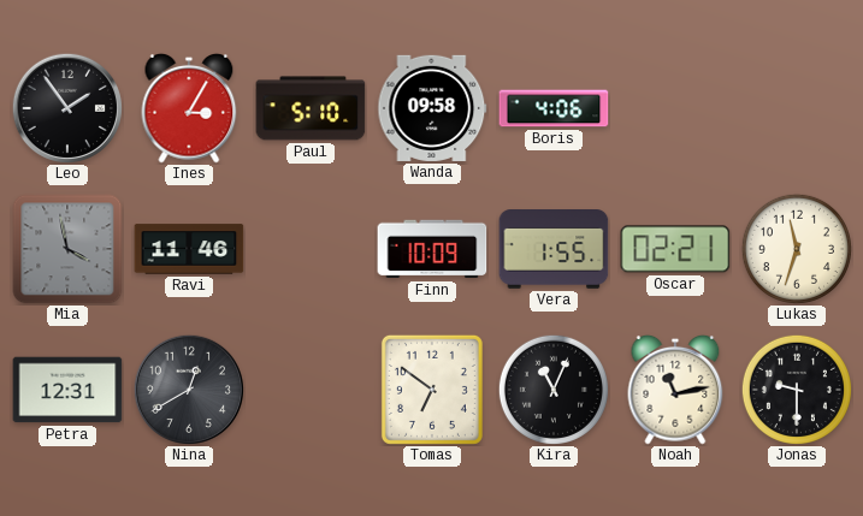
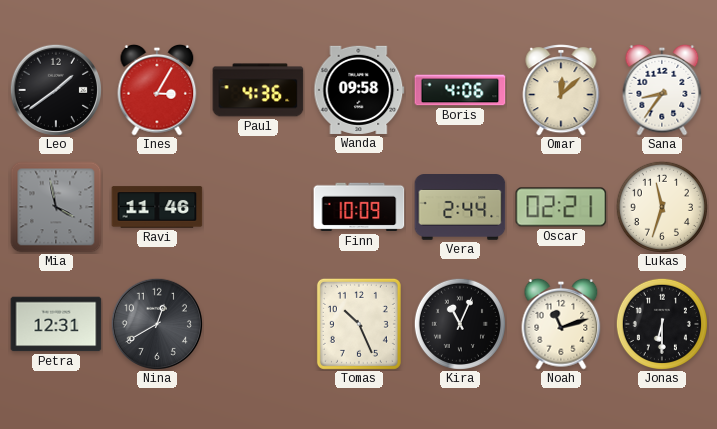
Leo: 1:54 -> 1:39 (55, 89)
Paul: 5:10 -> 4:36 (258, 90)
Omar: none -> 12:08 (561, 90)
Sana: none -> 8:36 (662, 90)
Vera: 1:55 -> 2:44 (460, 208)
Tomas: 6:51 -> 10:26 (359, 324)
Noah: 11:13 -> 11:12 (561, 324)
Jonas: 9:30 -> 6:30 (662, 324)
